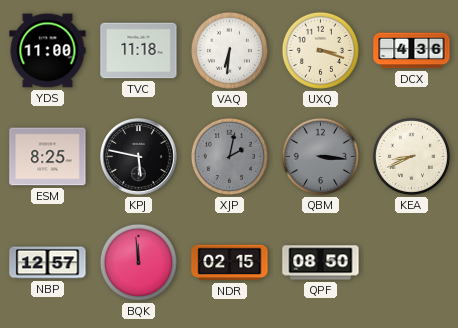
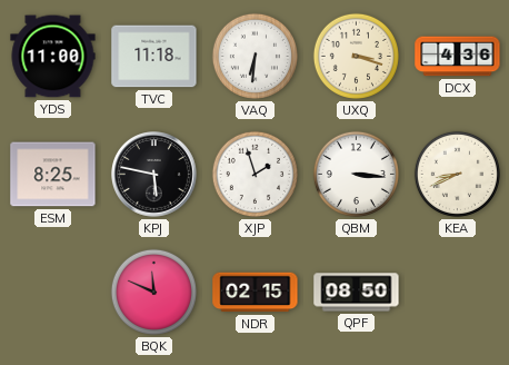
XJP: 2:02 -> 1:57 (255, 174)
XJP dial: grey -> white (255, 174)
QBM dial: grey -> white (356, 174)
NBP: 12:57 -> none (48, 263)
BQK: 11:59 -> 11:49 (153, 292)
